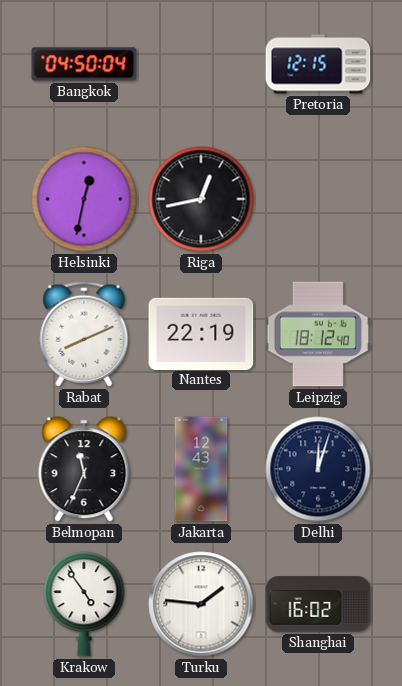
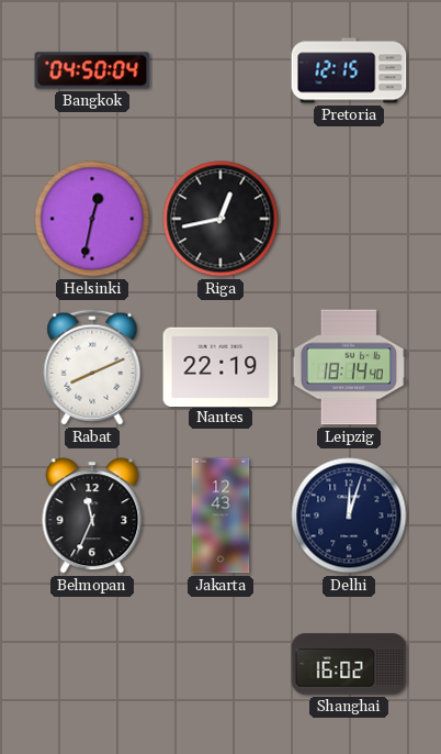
Leipzig: 18:12 -> 18:14 (349, 367)
Krakow: 4:54 -> none (84, 604)
Turku: 1:46 -> none (201, 604)
